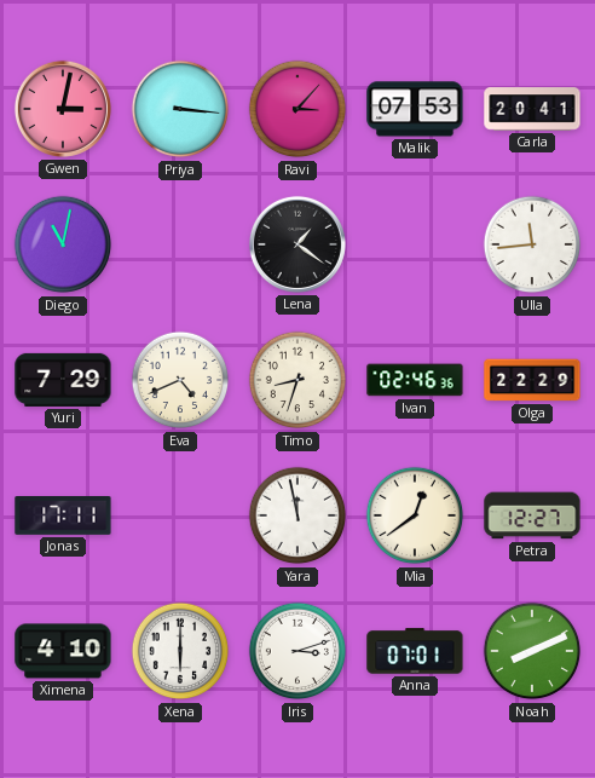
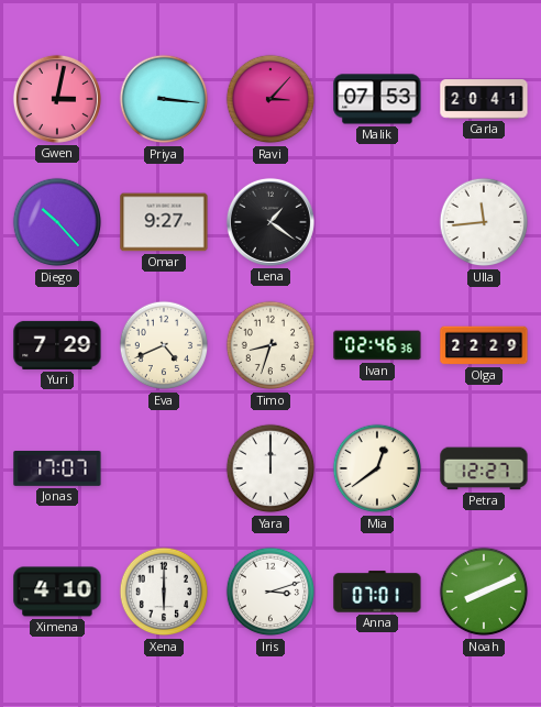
Diego: 11:02 -> 10:23 (57, 222)
Omar: none -> 9:27 (164, 222)
Jonas: 17:11 -> 17:07 (57, 468)
Yara: 11:58 -> 12:00 (270, 468)
